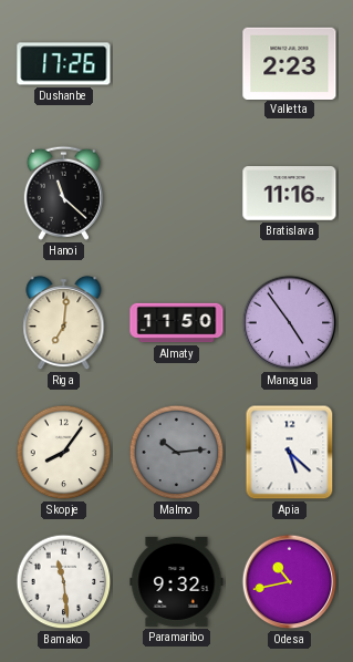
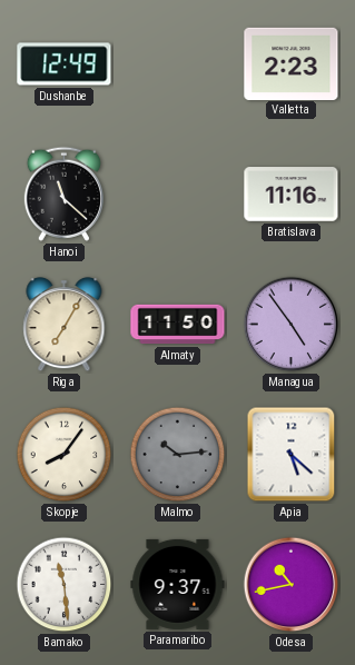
Dushanbe: 17:26 -> 12:49 (65, 64)
Riga: 7:01 -> 7:05 (65, 325)
Paramaribo: 9:32 -> 9:37 (178, 584)
